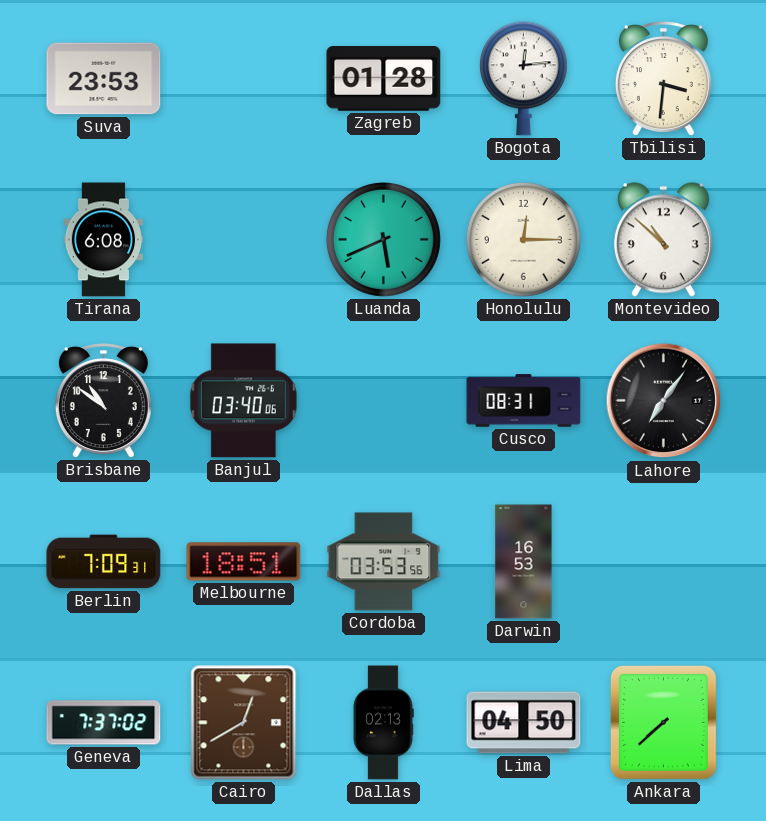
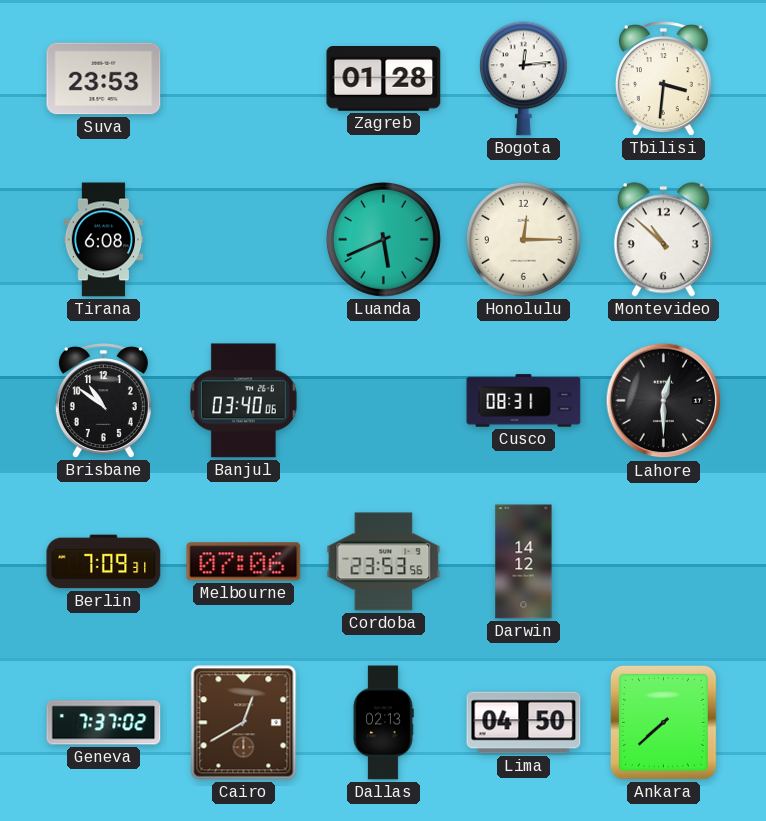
Lahore: 7:06 -> 12:30 (664, 401)
Melbourne: 18:51 -> 07:06 (244, 562)
Cordoba: 03:53 -> 23:53 (384, 562)
Darwin: 16:53 -> 14:12 (524, 562)
